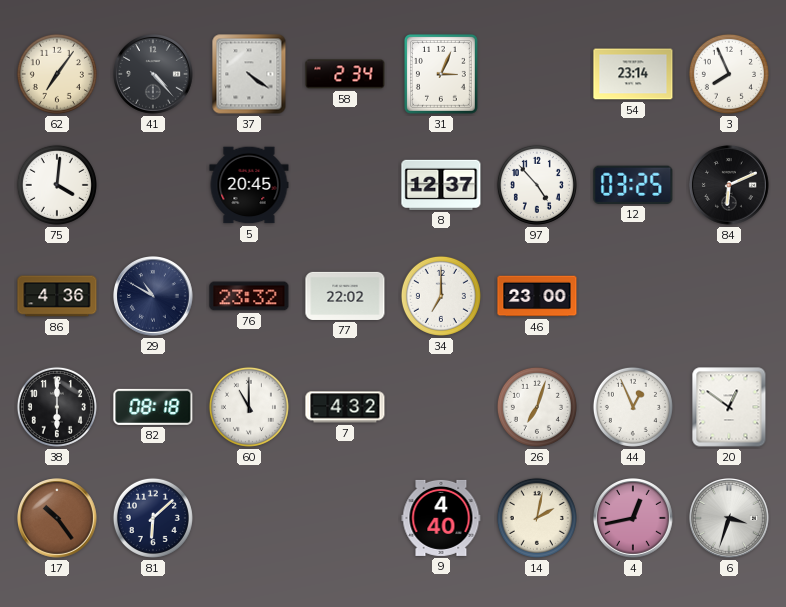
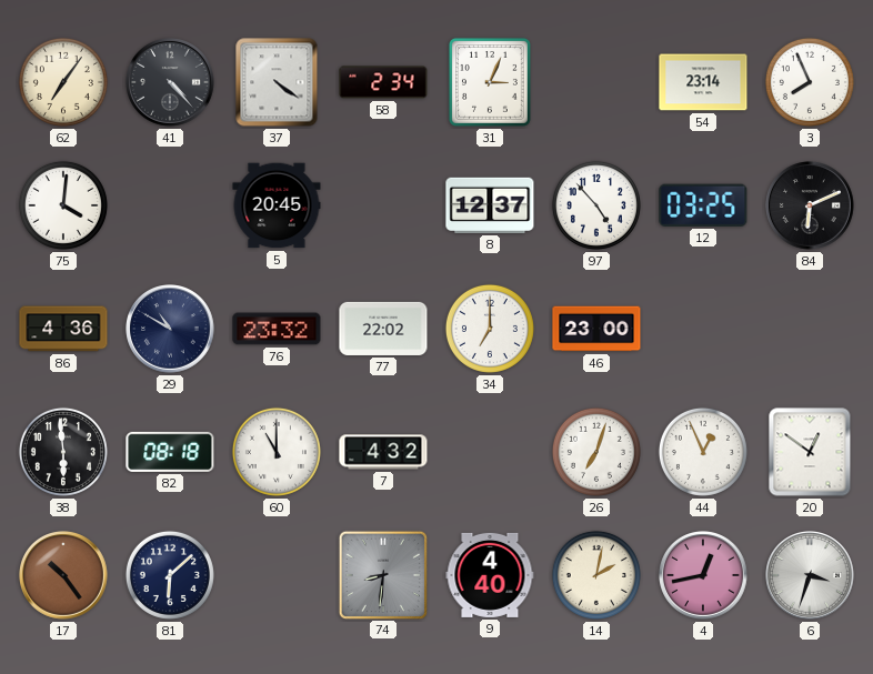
38: 6:00 -> 5:59 (63, 452)
74: none -> 8:31 (382, 574)
